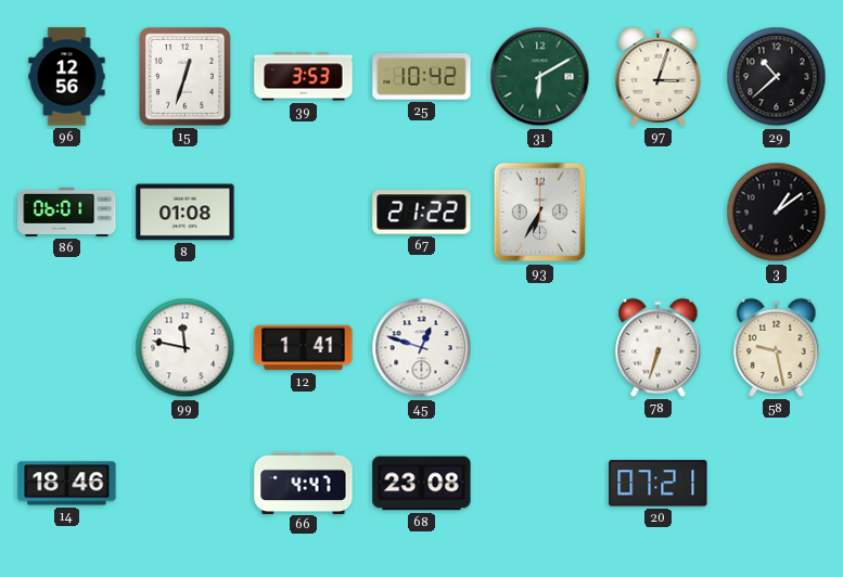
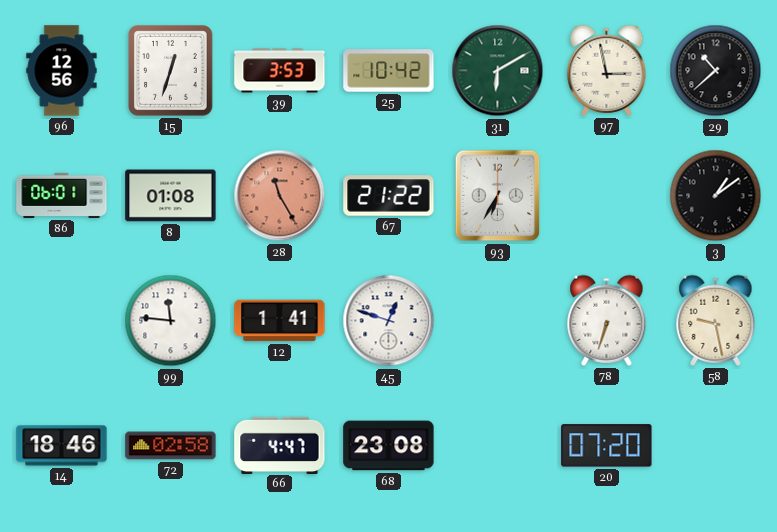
97: 3:03 -> 2:58 (607, 70)
28: none -> 11:25 (280, 196)
99: 11:47 -> 11:46 (171, 321)
72: none -> 02:58 (171, 446)
20: 07:21 -> 07:20 (607, 446)
